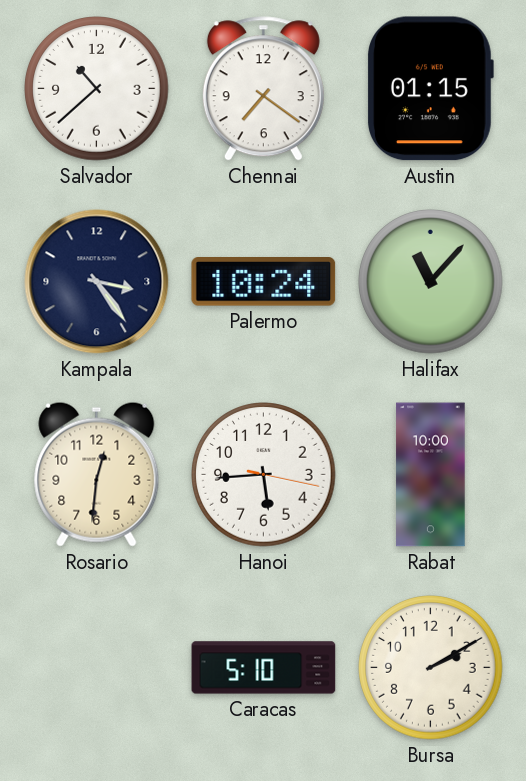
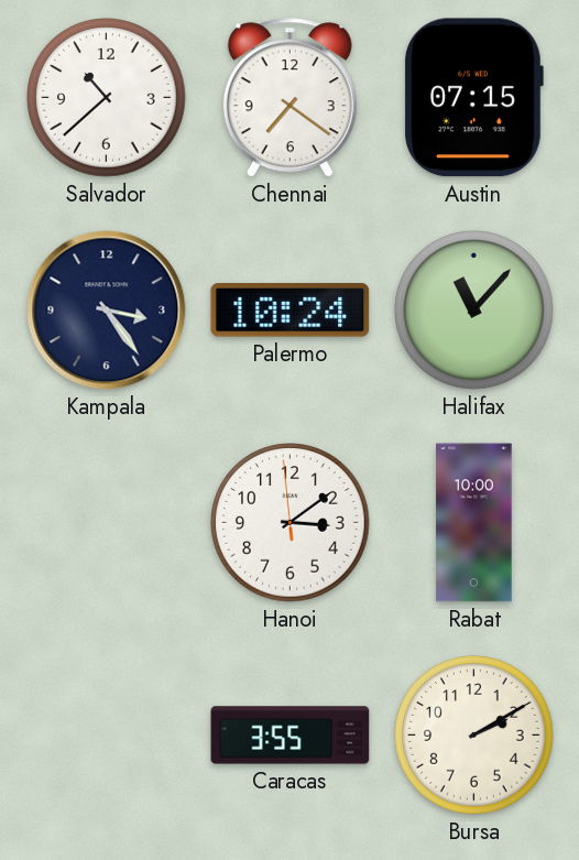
Austin: 01:15 -> 07:15 (474, 98)
Rosario: 12:31 -> none (97, 474)
Hanoi: 5:44 -> 3:08 (291, 523)
Caracas: 5:10 -> 3:55 (291, 736)
